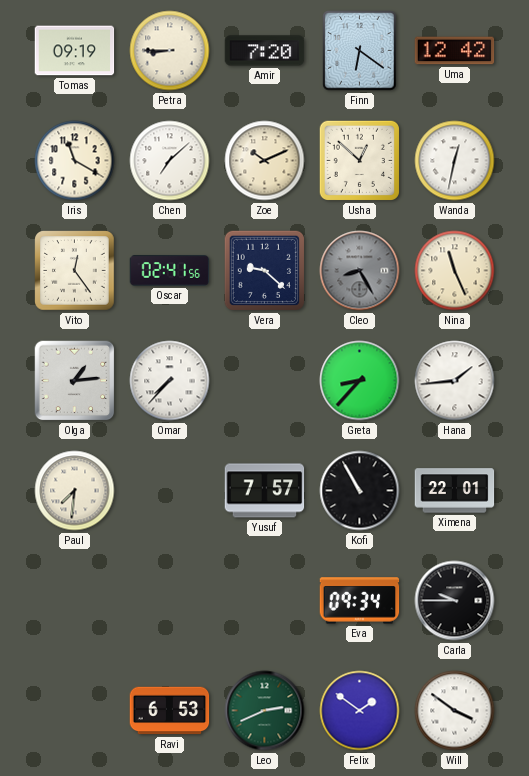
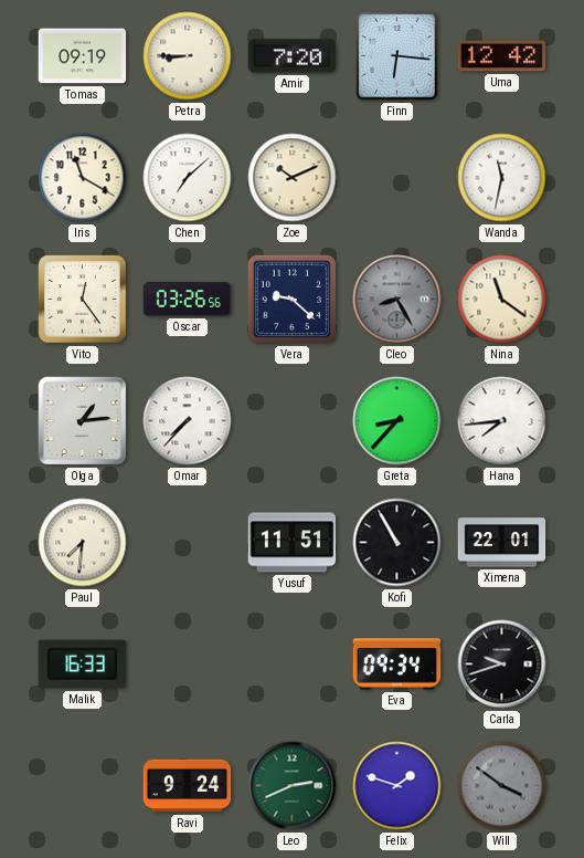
Finn: 6:21 -> 6:16 (397, 56)
Usha: 12:52 -> none (359, 160)
Wanda: 12:32 -> 11:32 (502, 178)
Oscar: 02:41 -> 03:26 (188, 300)
Nina: 11:26 -> 11:21 (502, 300)
Hana: 1:44 -> 7:44 (502, 421)
Yusuf: 7:57 -> 11:51 (293, 543)
Malik: none -> 16:33 (82, 665)
Carla: 9:45 -> 9:42 (502, 665)
Ravi: 6:53 -> 9:24 (188, 786)
Felix: 1:51 -> 1:48 (397, 786)
Will dial: white -> grey (502, 786)
